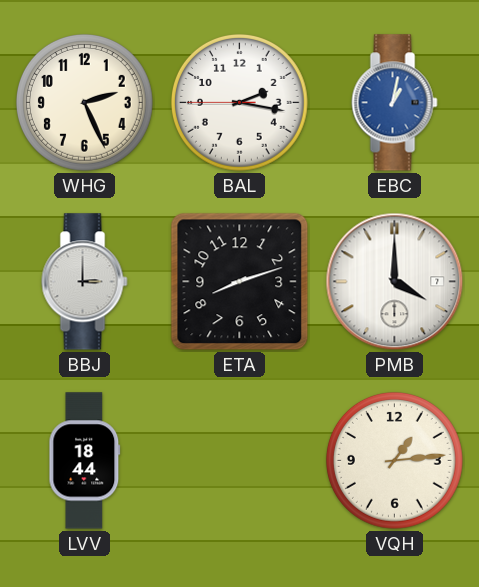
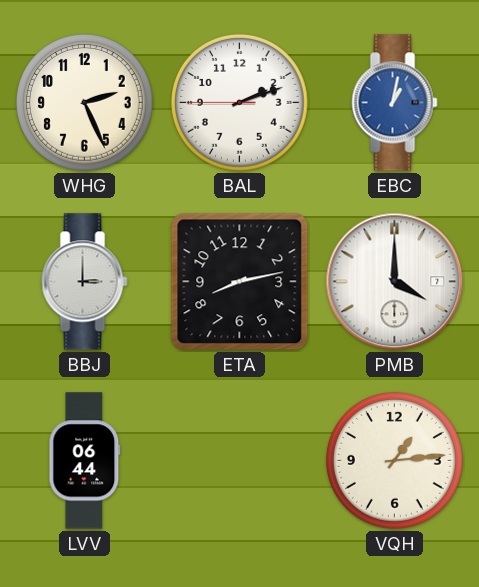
BAL: 2:16 -> 2:11 (239, 102)
ETA: 8:12 -> 8:13 (240, 282)
LVV: 18:44 -> 06:44 (85, 461)
